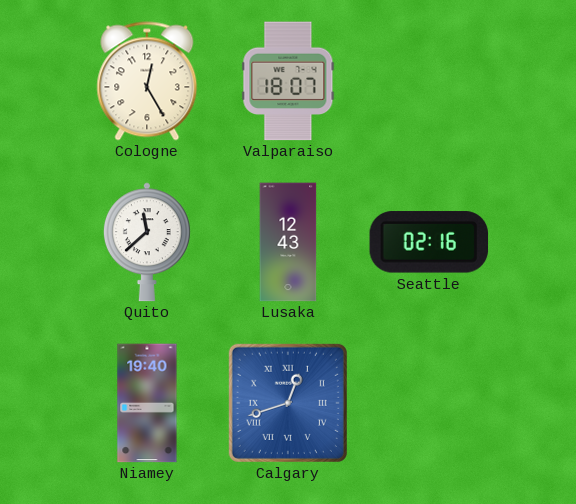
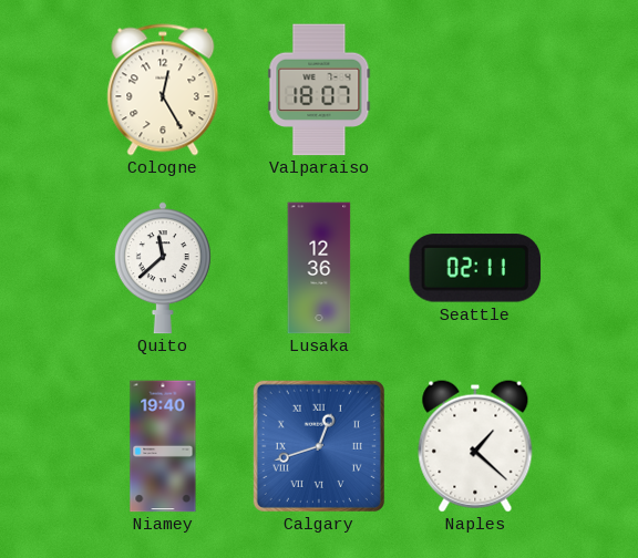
Lusaka: 12:43 -> 12:36 (319, 268)
Seattle: 02:16 -> 02:11 (475, 268)
Naples: none -> 1:22 (475, 446)
